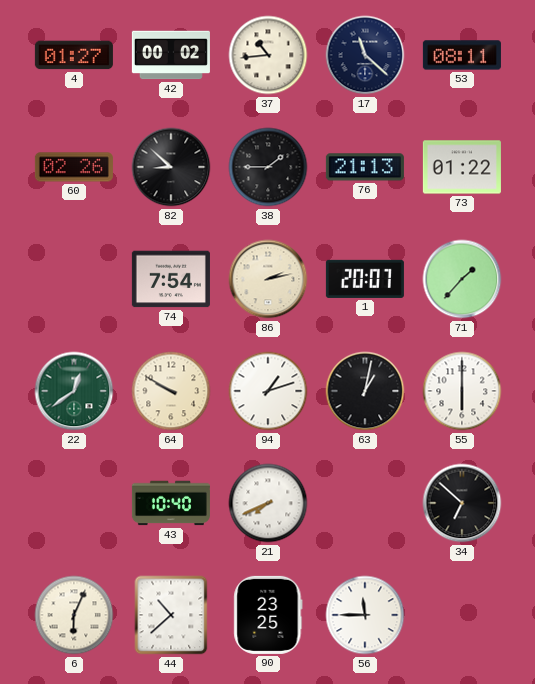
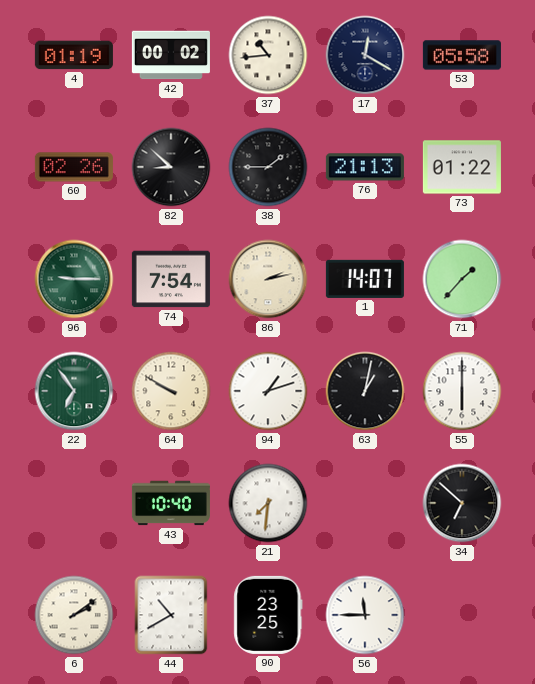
4: 01:27 -> 01:19 (74, 55)
17: 11:22 -> 12:20 (365, 55)
53: 08:11 -> 05:58 (462, 55)
96: none -> 9:15 (74, 279)
1: 20:07 -> 14:07 (365, 279)
22: 12:39 -> 6:54 (74, 391)
21: 7:41 -> 7:31 (268, 503)
6: 6:04 -> 2:09 (74, 615)
44: 10:38 -> 10:40 (171, 615)
